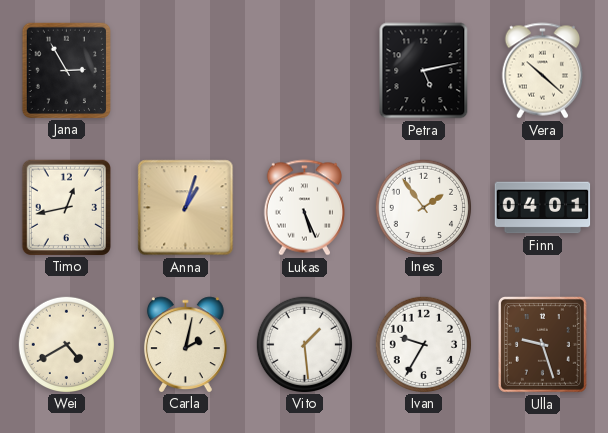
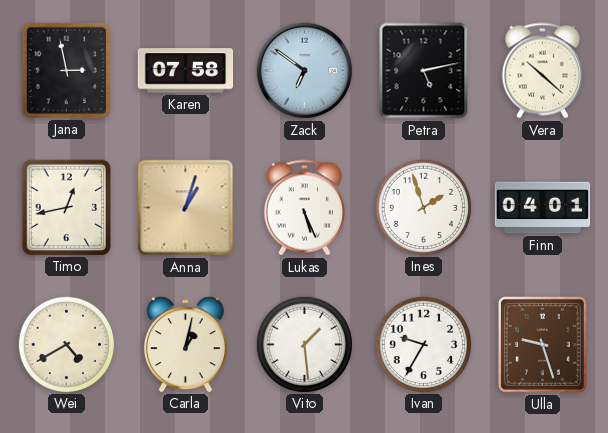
Jana: 2:55 -> 2:58 (66, 70)
Karen: none -> 07:58 (186, 71)
Zack: none -> 6:51 (305, 71)
Ines: 1:54 -> 1:57 (423, 207)
Carla: 2:02 -> 1:02 (185, 344)
